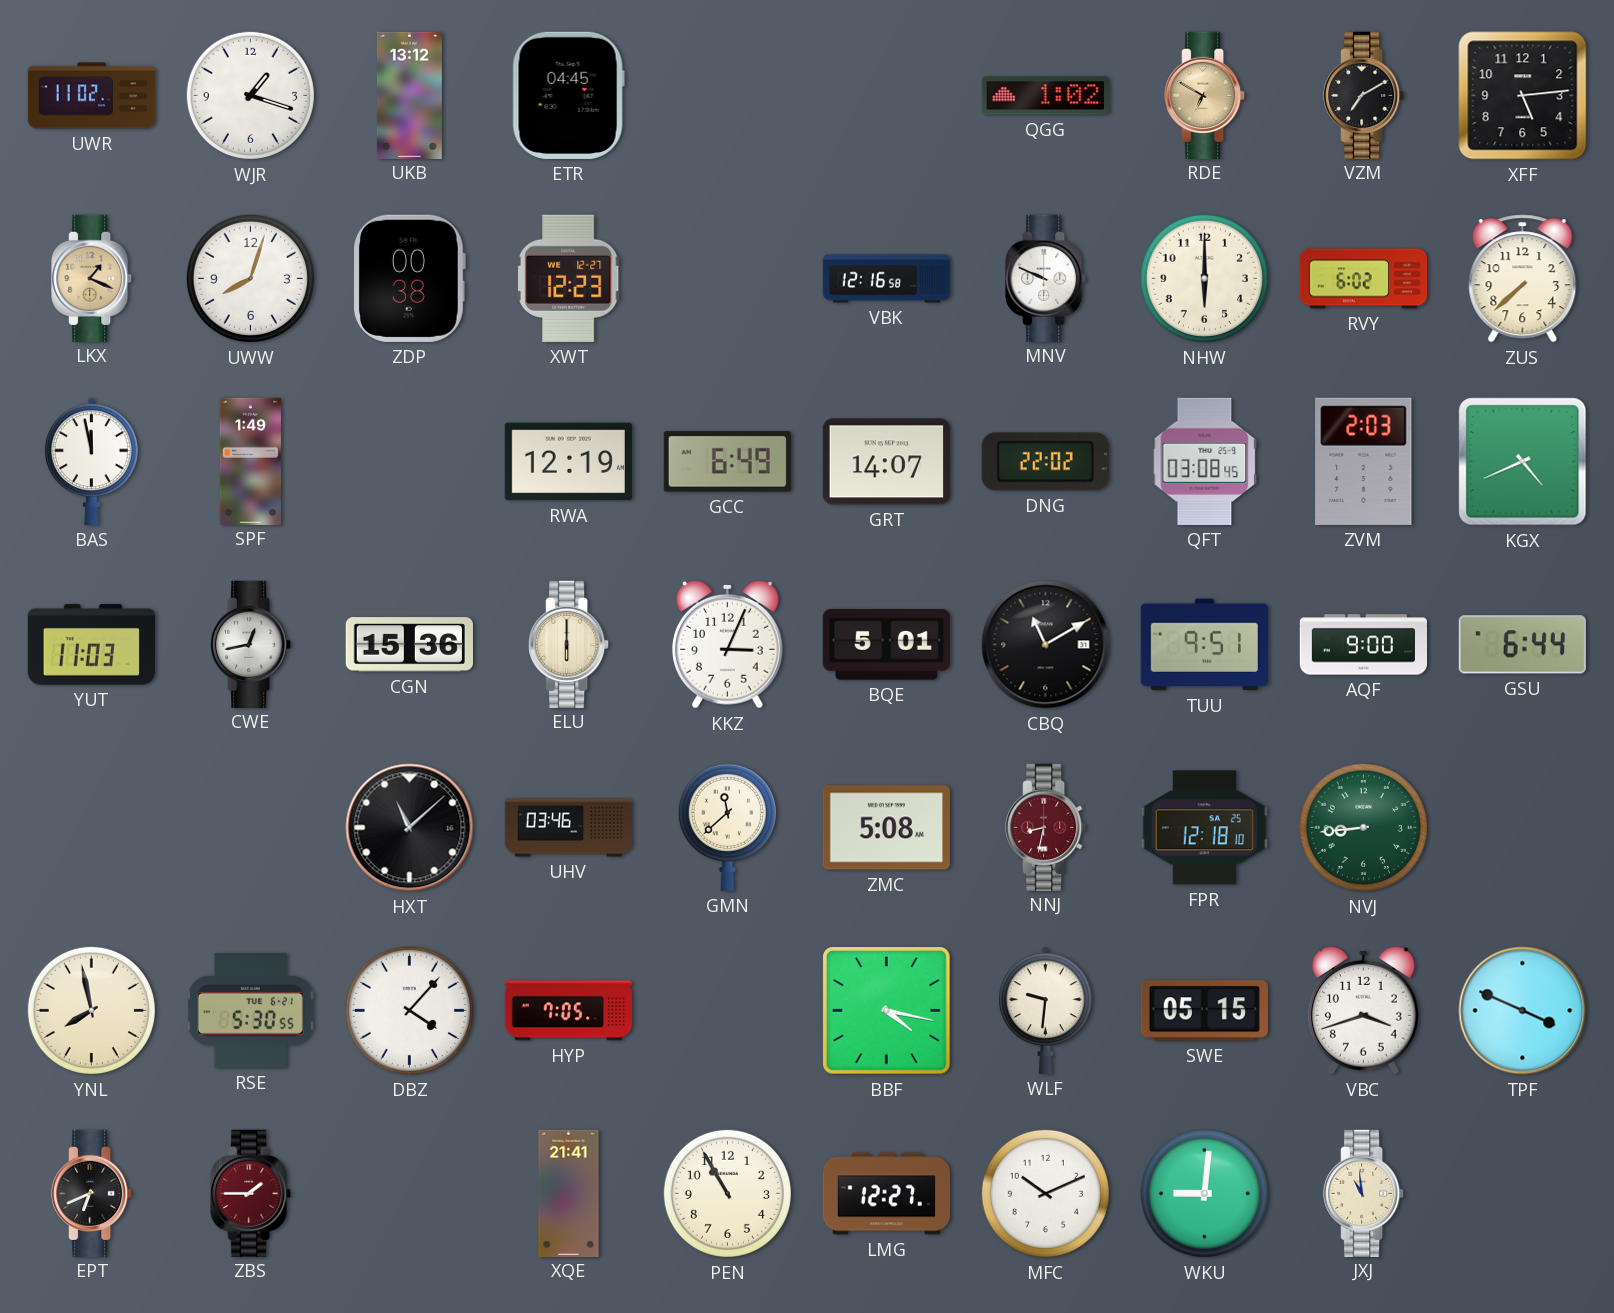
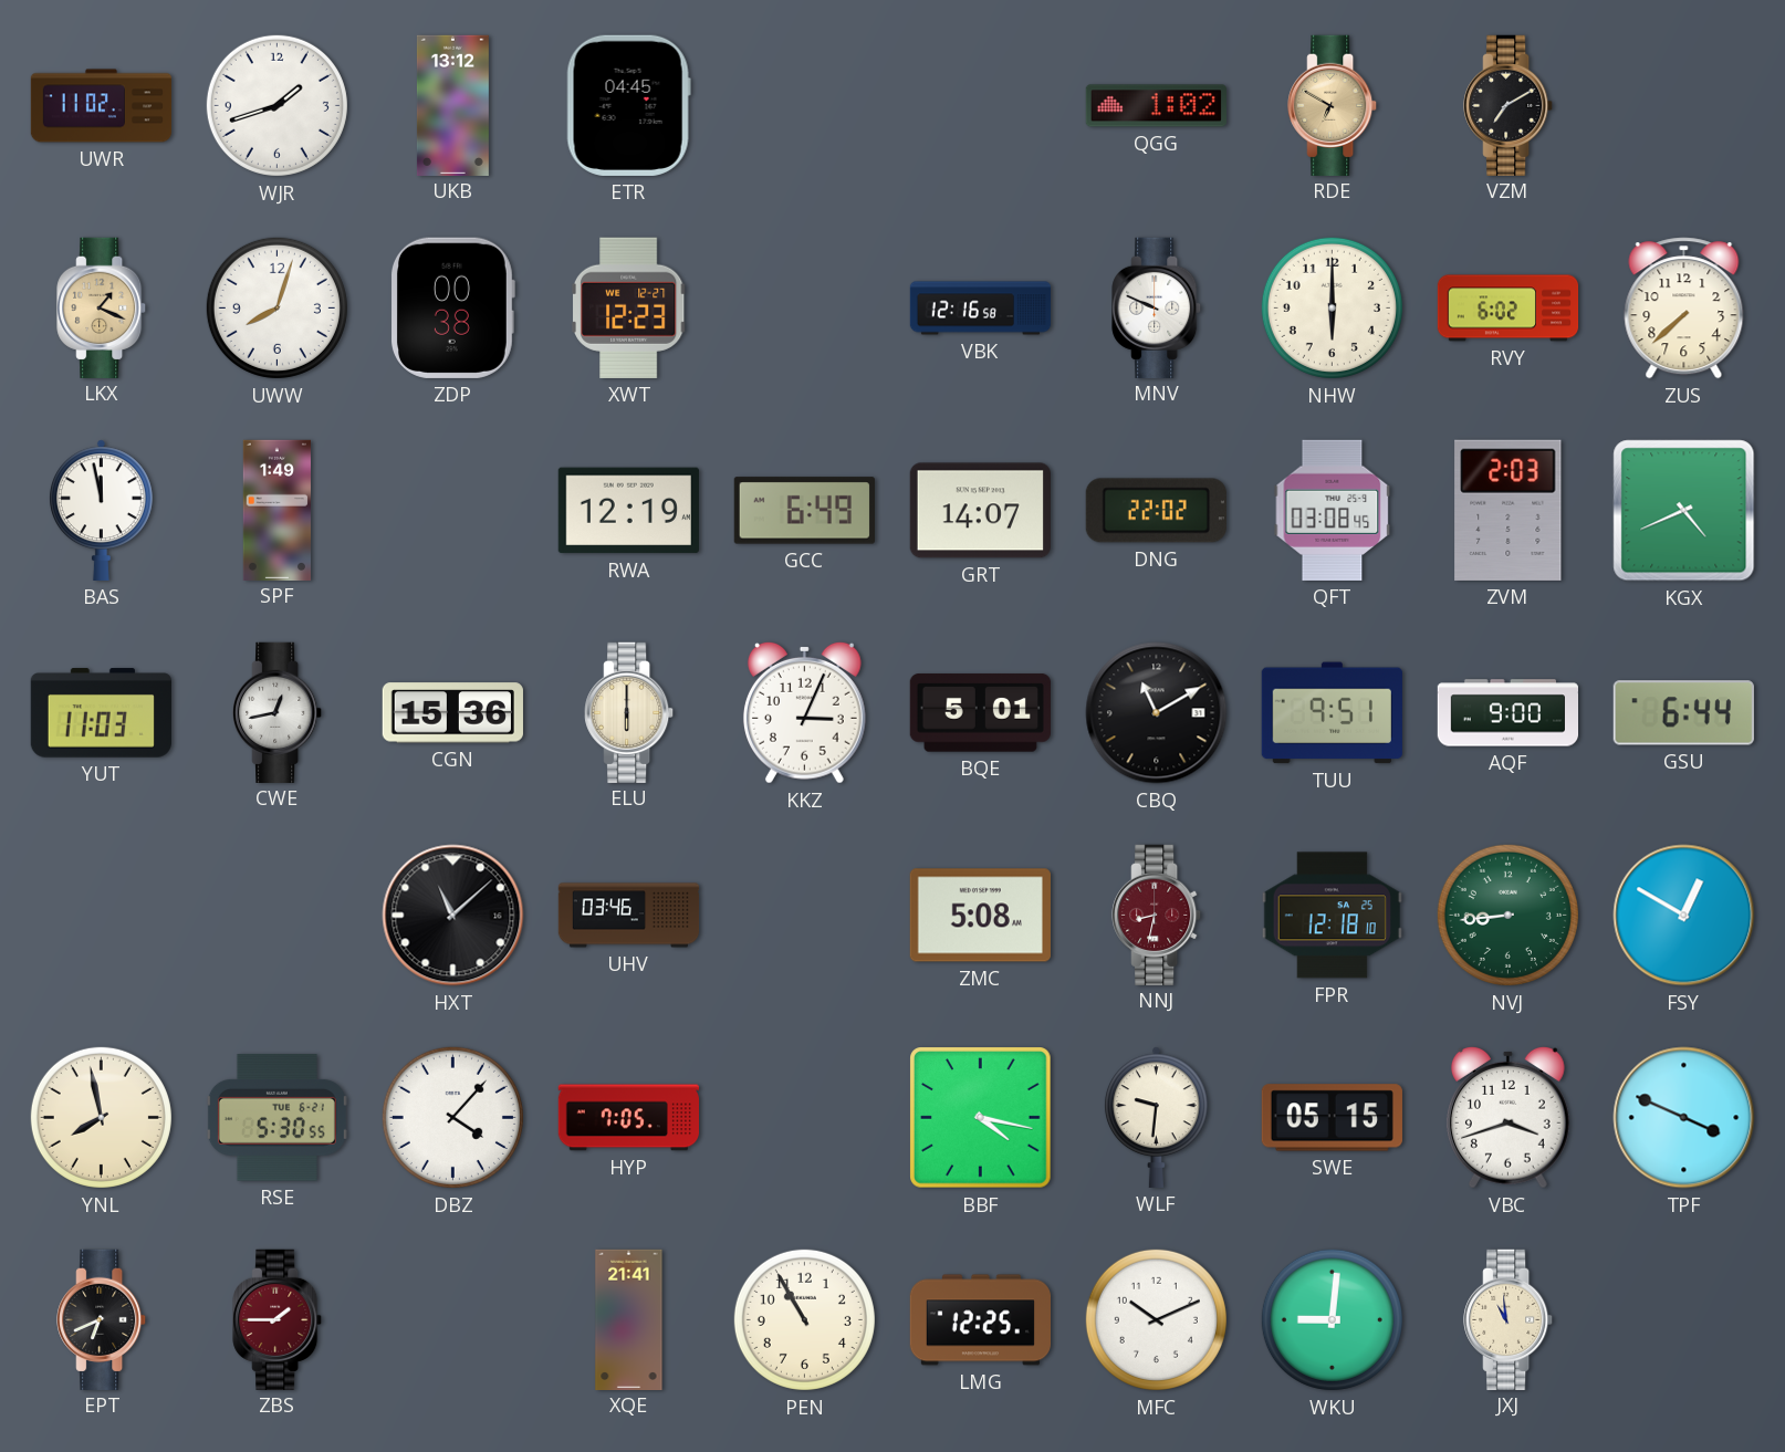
WJR: 1:18 -> 1:42 (276, 105)
XFF: 5:14 -> none (1523, 96)
GMN: 11:38 -> none (727, 827)
FSY: none -> 12:50 (1684, 916)
LMG: 12:27 -> 12:25 (980, 1320)
